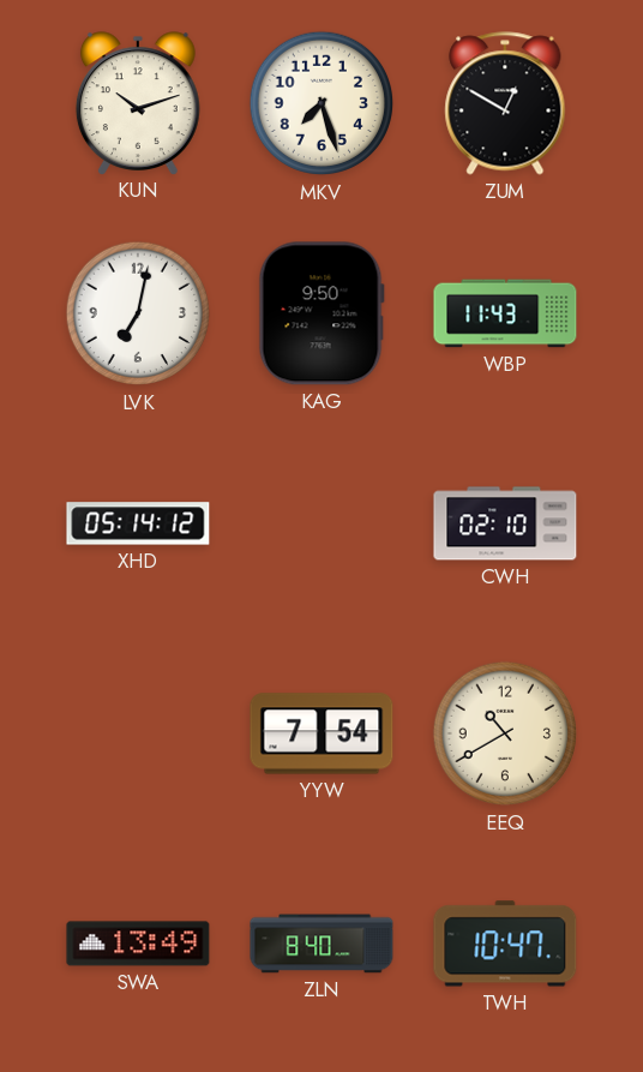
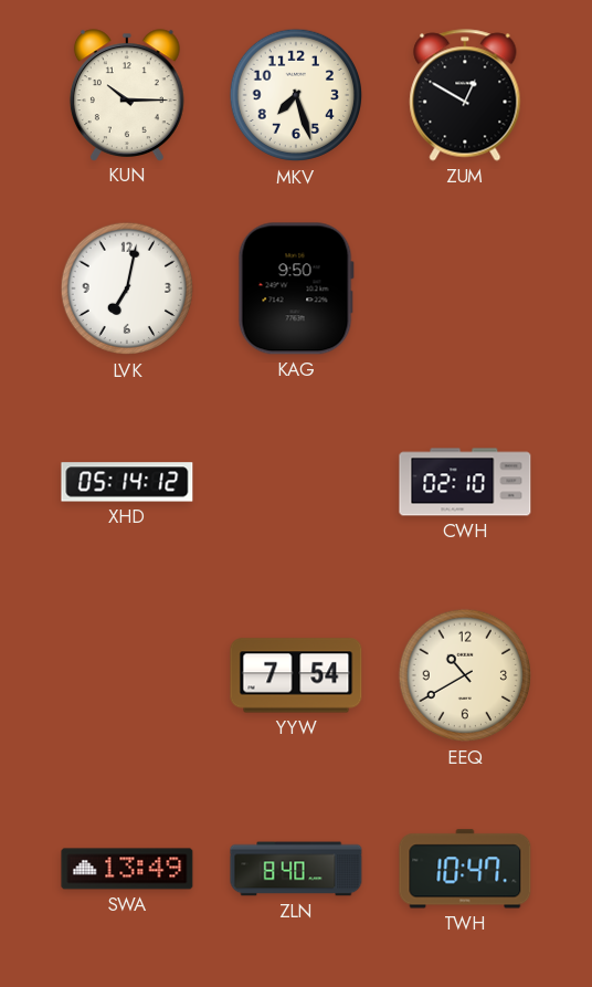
KUN: 10:12 -> 10:15 (127, 95)
WBP: 11:43 -> none (505, 313)
